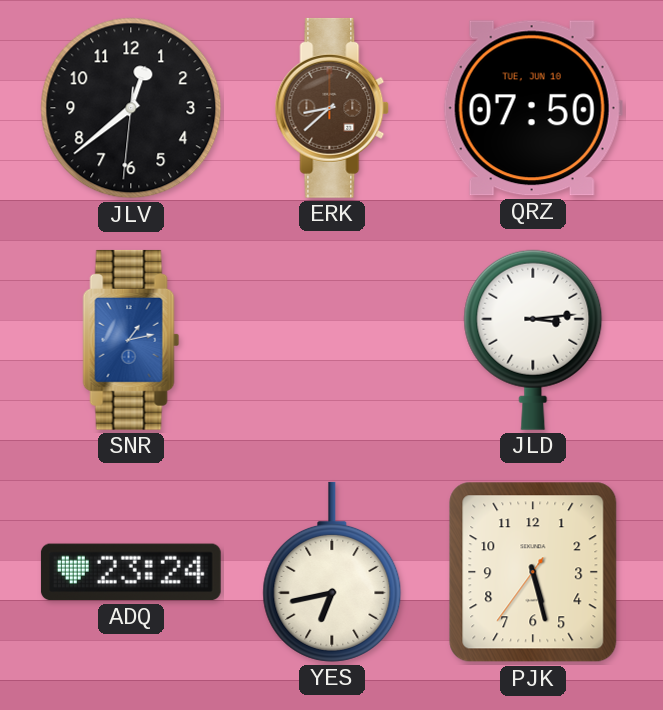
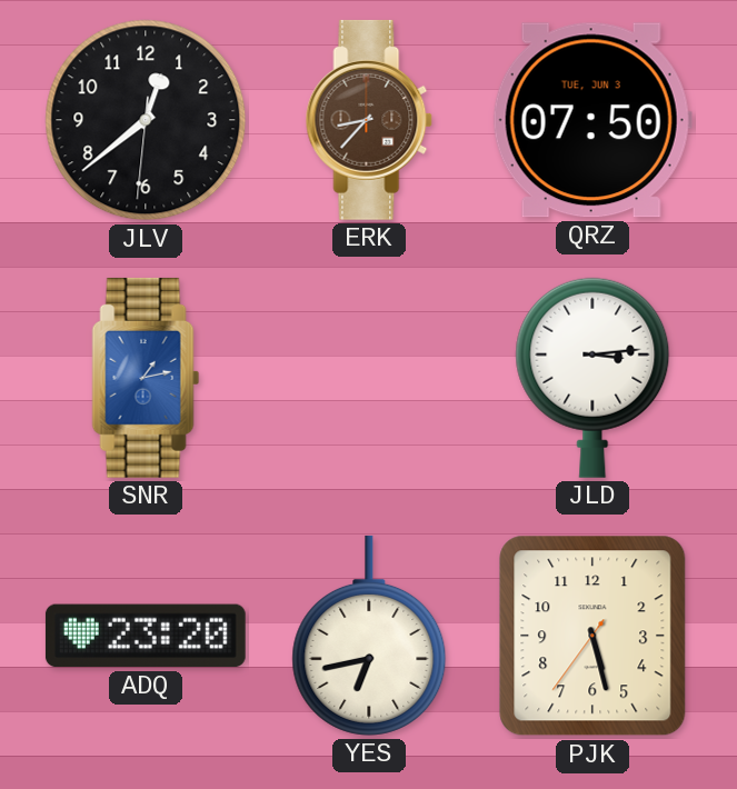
ERK: 8:38 -> 8:37 (369, 120)
QRZ date: TUE, JUN 10 -> TUE, JUN 3 (592, 120)
ADQ: 23:24 -> 23:20 (146, 636)
